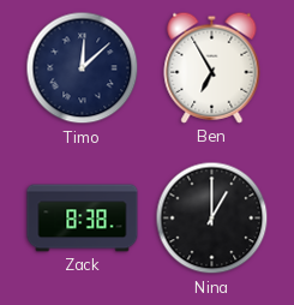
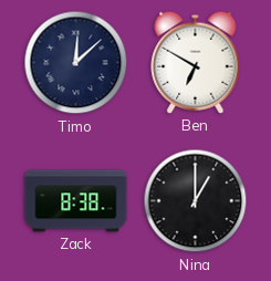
Ben: 6:55 -> 6:50 (196, 62)
